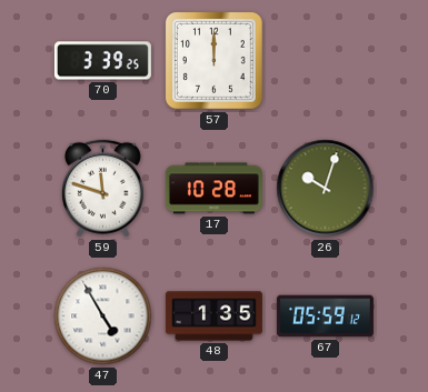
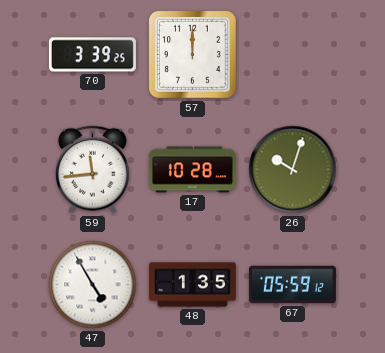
59: 11:48 -> 11:44 (92, 170)
